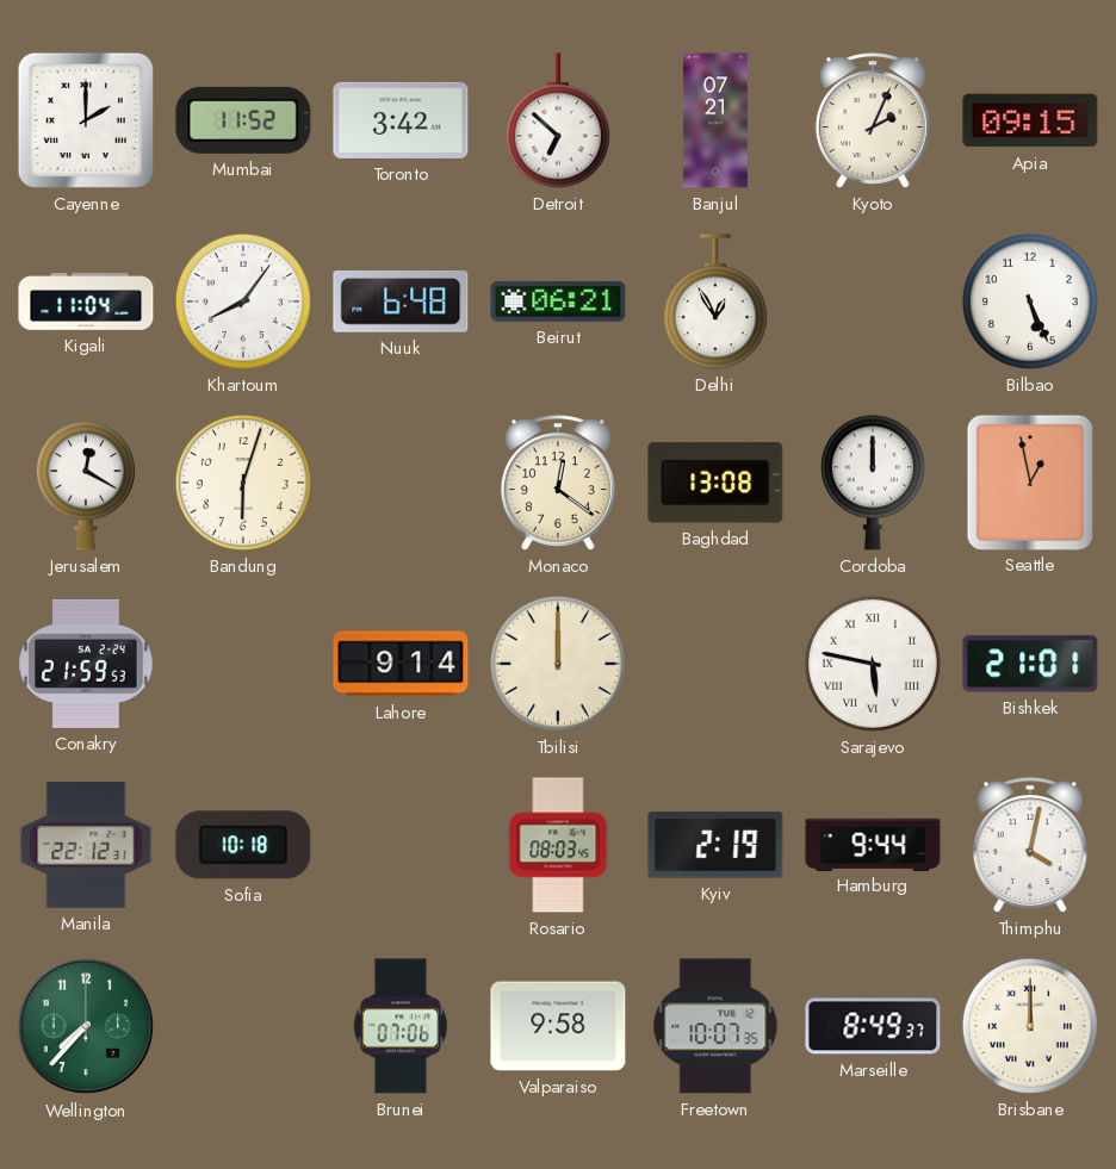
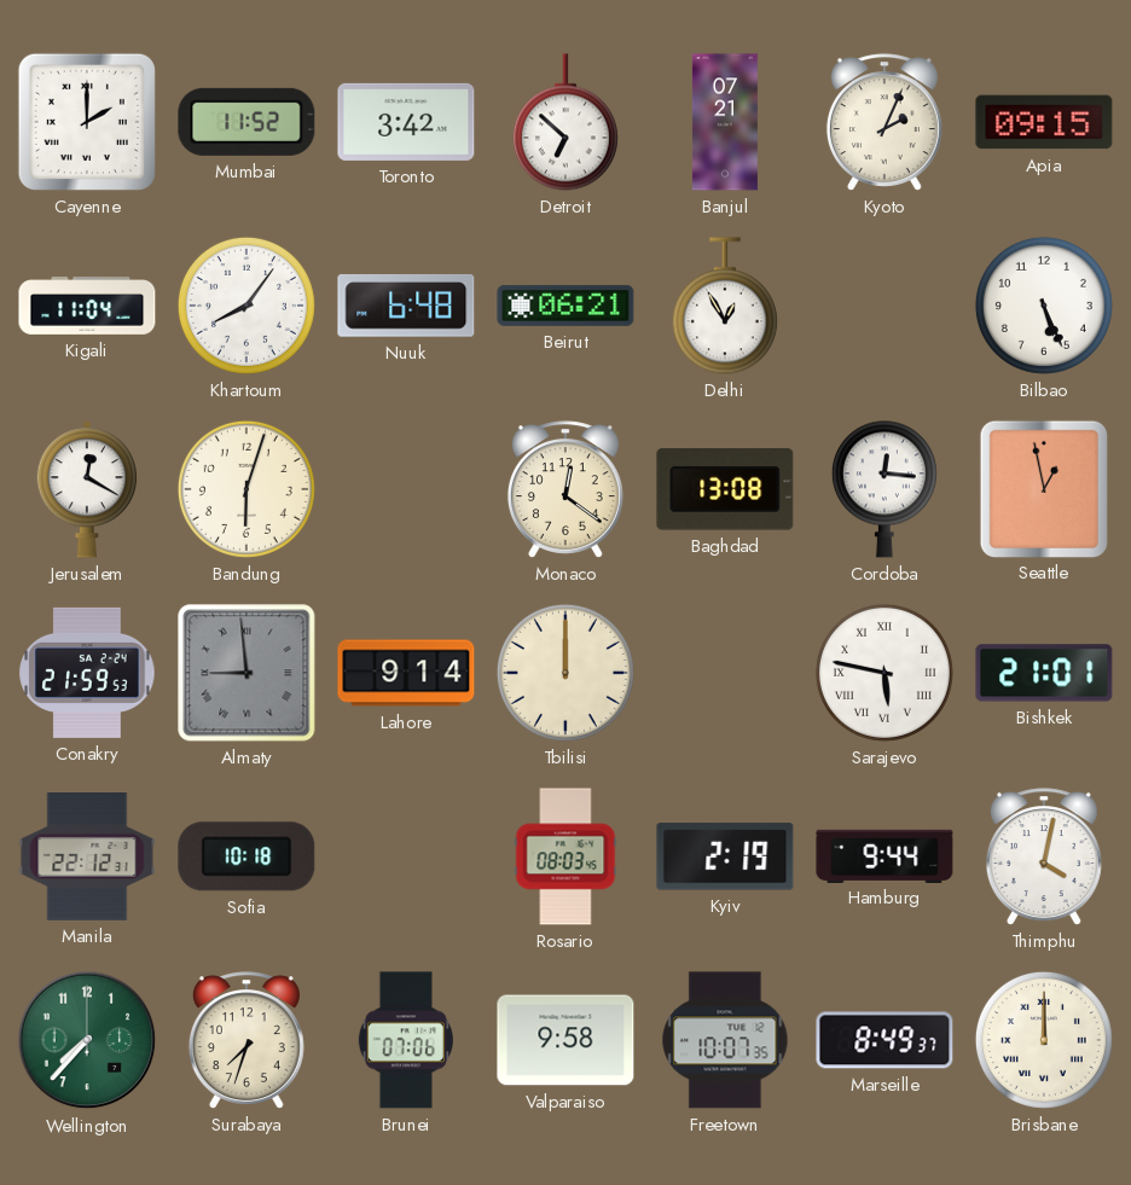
Cordoba: 12:00 -> 12:16 (884, 489)
Almaty: none -> 8:59 (246, 673)
Surabaya: none -> 7:33 (246, 1040)
